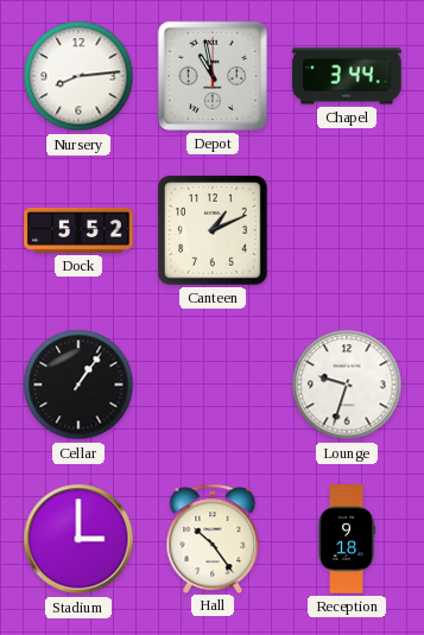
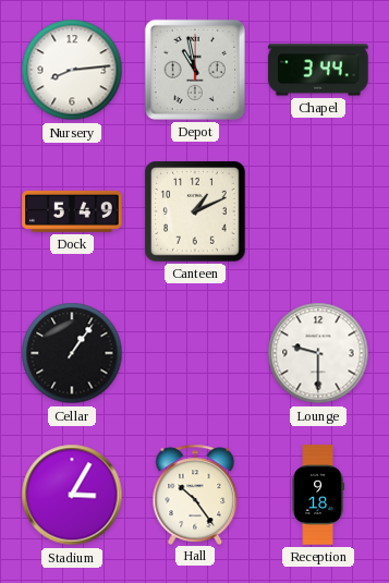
Dock: 5:52 -> 5:49 (72, 211)
Lounge: 9:33 -> 9:30 (318, 353)
Stadium: 3:00 -> 3:05 (72, 495)
